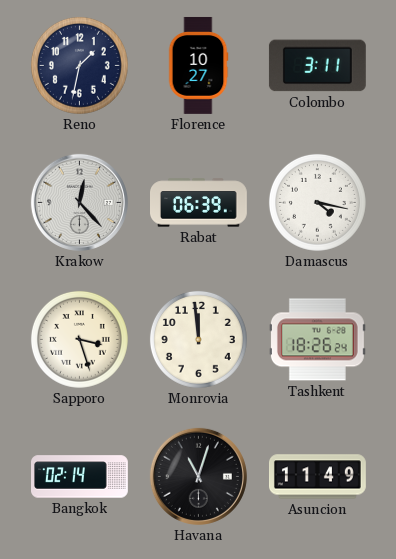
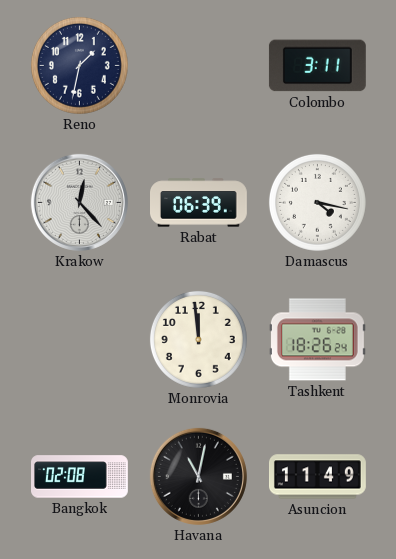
Florence: 10:27 -> none (198, 65)
Sapporo: 3:27 -> none (79, 339)
Bangkok: 02:14 -> 02:08 (80, 477)
Havana: 11:03 -> 11:02 (198, 476)
